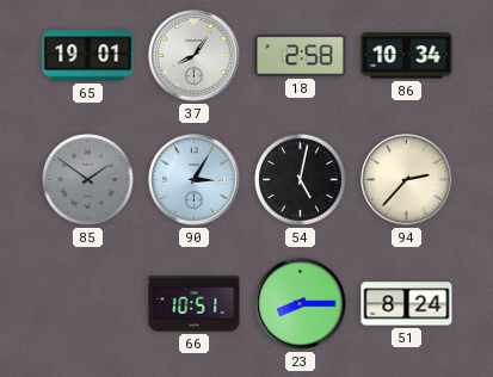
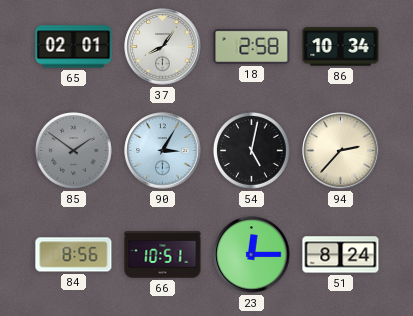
65: 19:01 -> 02:01 (74, 47)
84: none -> 8:56 (74, 255)
23: 8:15 -> 12:15 (252, 255)
